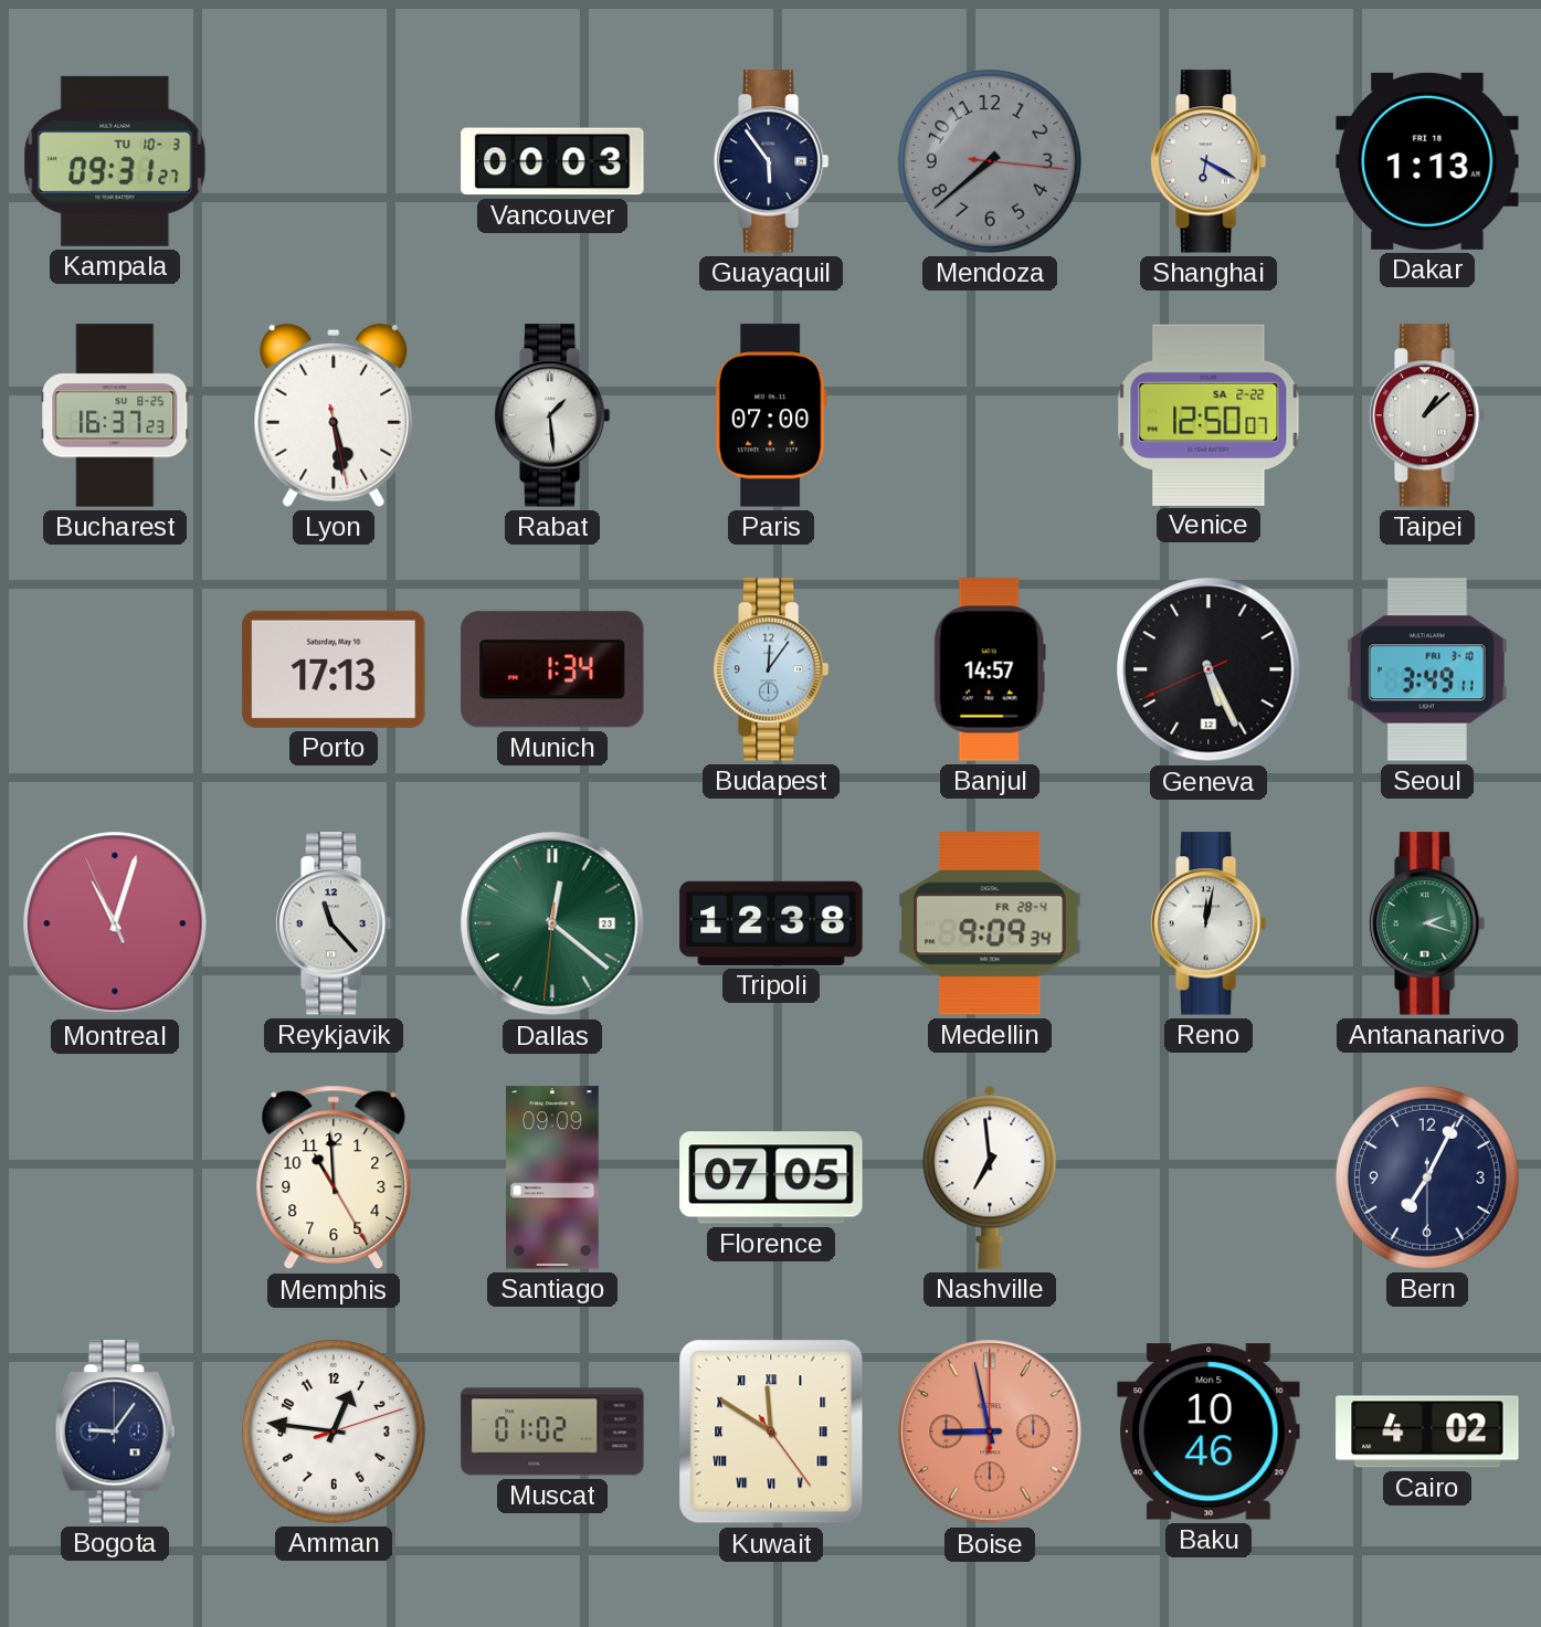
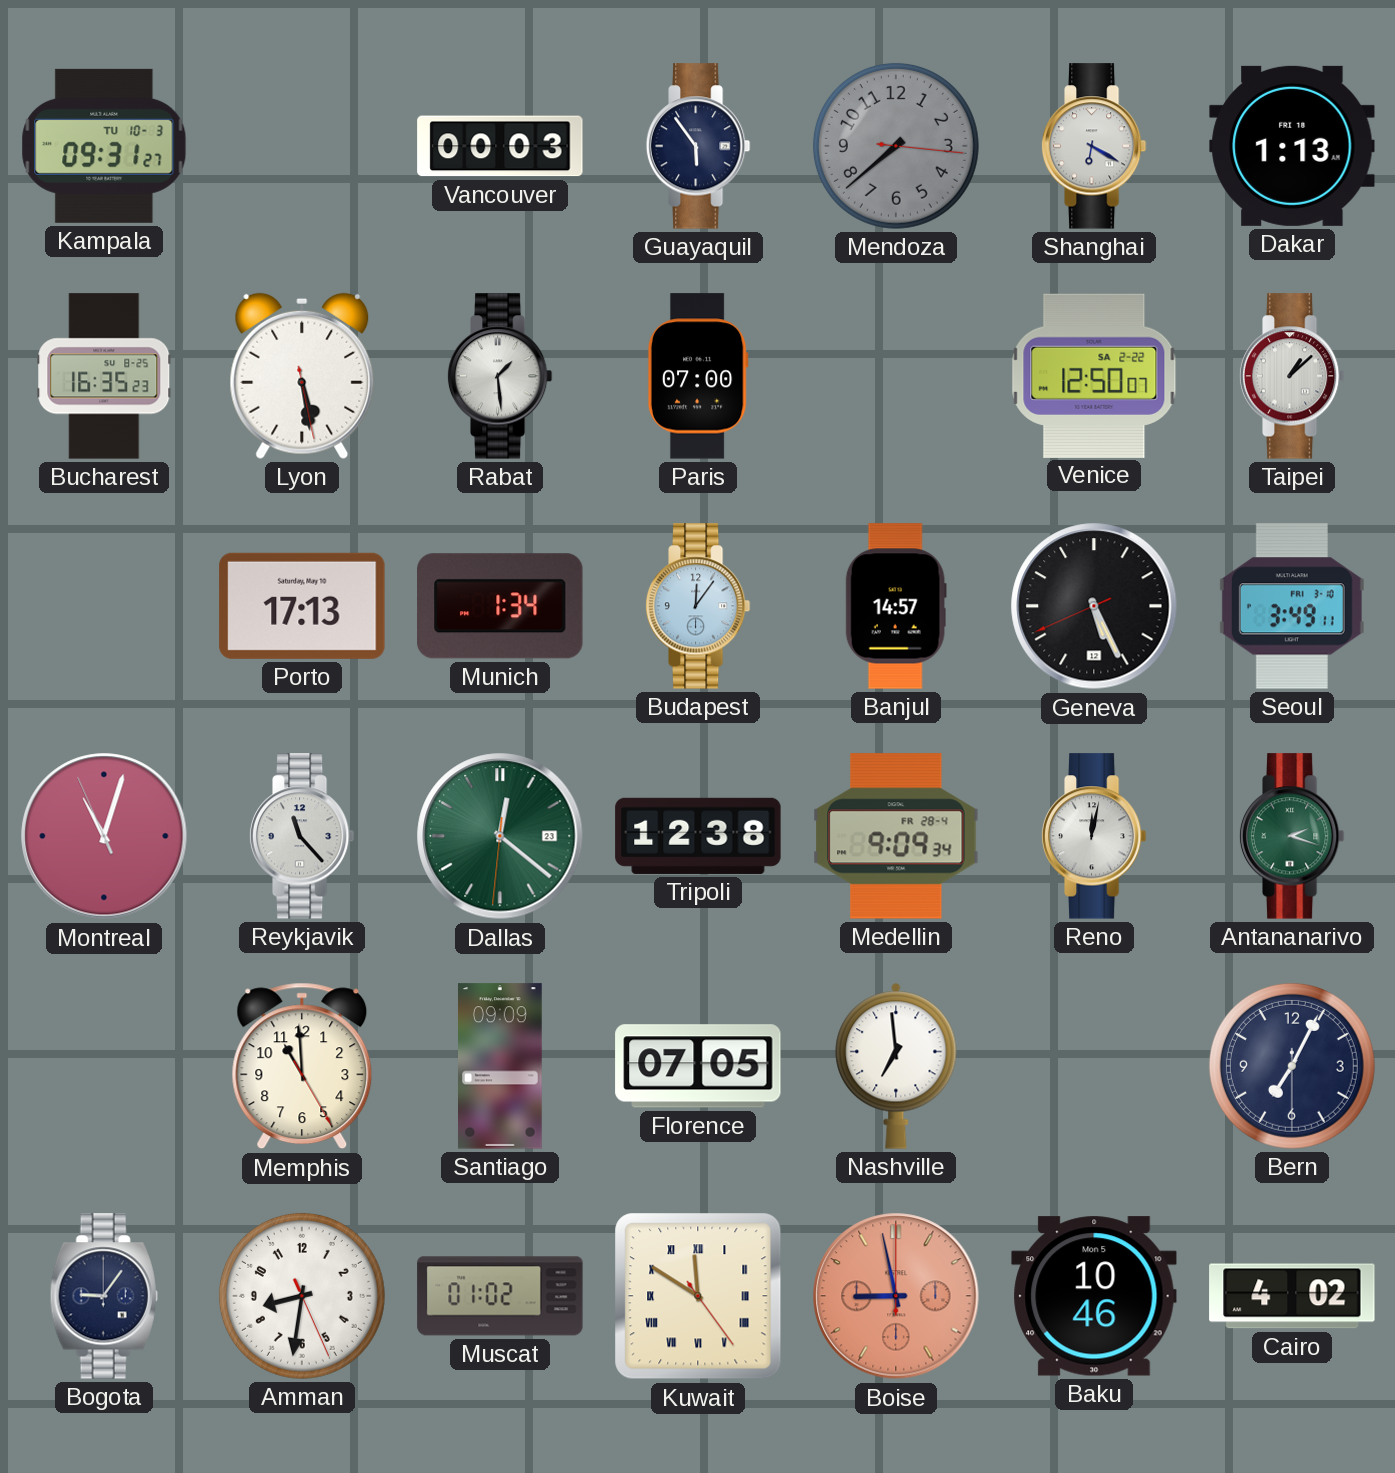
Bucharest: 16:37 -> 16:35 (104, 376)
Amman: 12:46 -> 8:31 (302, 1296)
